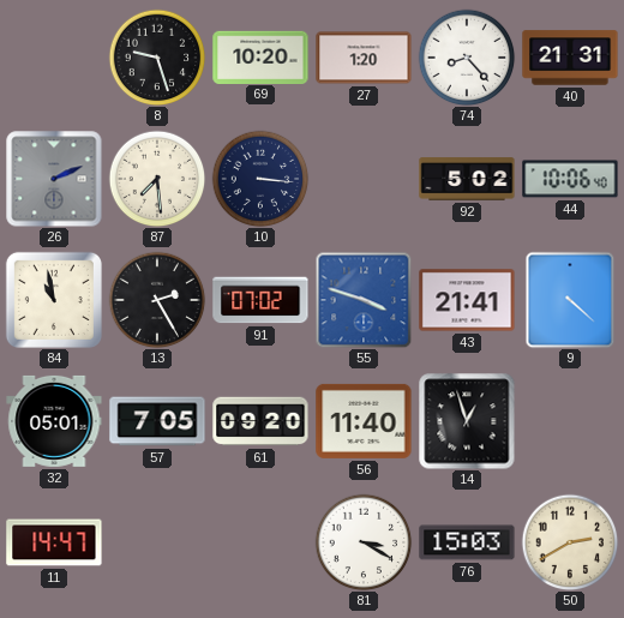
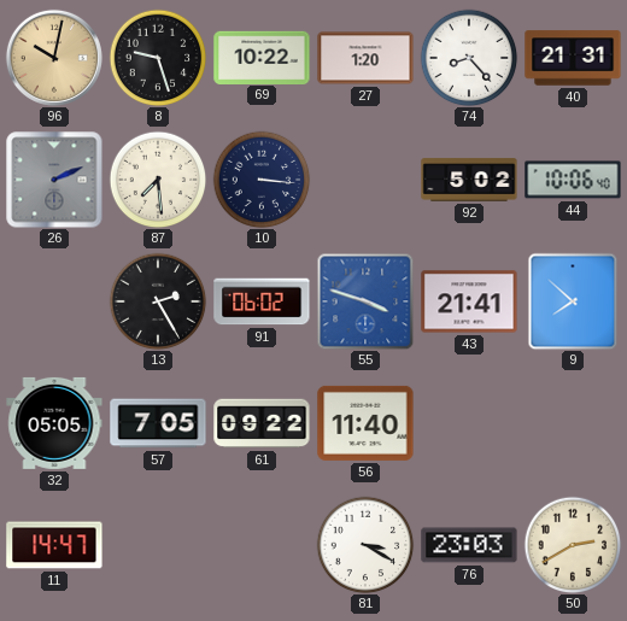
96: none -> 10:02 (54, 58)
69: 10:20 -> 10:22 (262, 57)
84: 10:58 -> none (54, 300)
91: 07:02 -> 06:02 (262, 301)
9: 4:22 -> 7:52 (573, 301)
32: 05:01 -> 05:05 (54, 423)
61: 09:20 -> 09:22 (262, 423)
14: 12:57 -> none (467, 421)
76: 15:03 -> 23:03 (469, 545)
